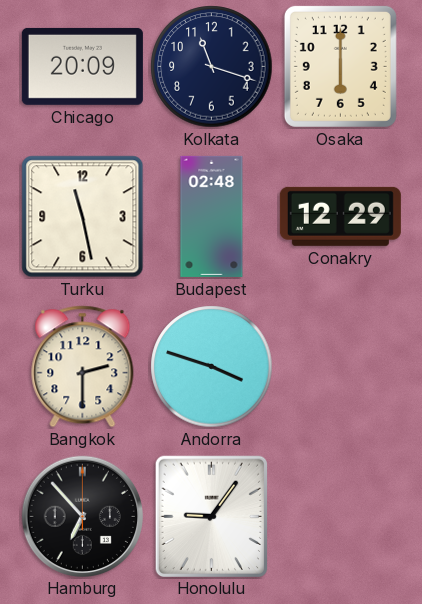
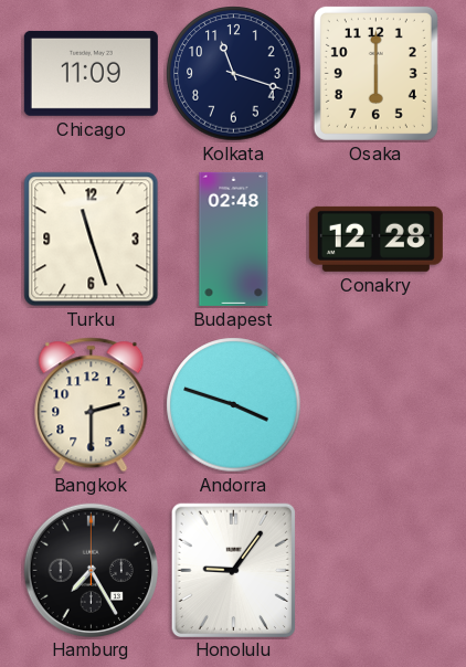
Chicago: 20:09 -> 11:09 (91, 73)
Turku: 11:28 -> 11:27 (92, 240)
Conakry: 12:29 -> 12:28 (375, 239)
Hamburg: 6:53 -> 7:25 (91, 570)
